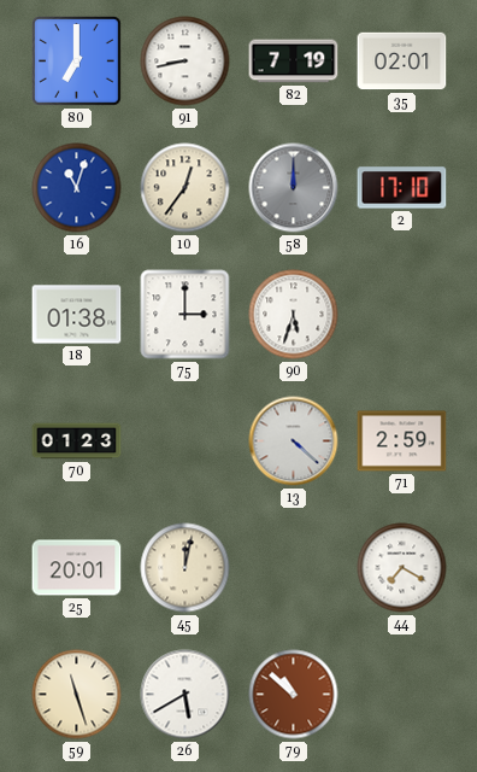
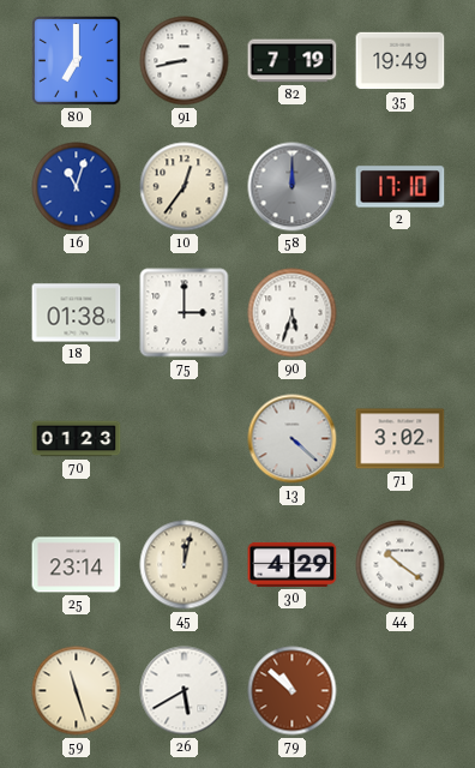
35: 02:01 -> 19:49 (401, 61)
71: 2:59 -> 3:02 (401, 439)
25: 20:01 -> 23:14 (77, 565)
30: none -> 4:29 (293, 564)
44: 7:20 -> 10:21 (401, 565)
